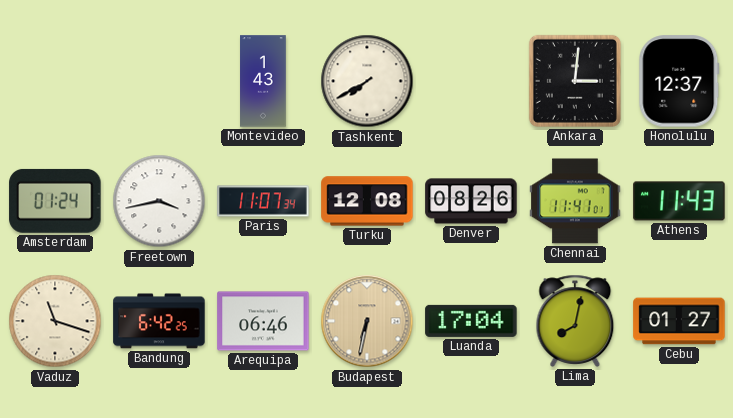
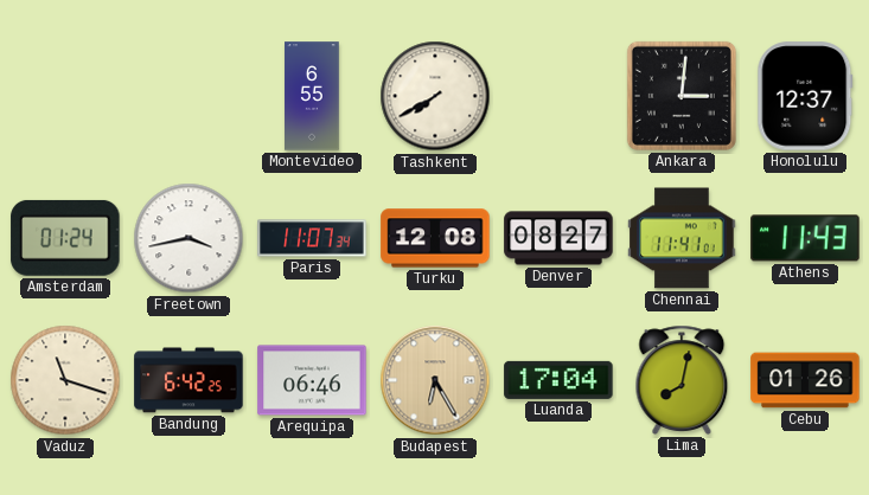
Montevideo: 1:43 -> 6:55 (312, 96)
Denver: 08:26 -> 08:27 (558, 238)
Budapest: 6:32 -> 6:25 (435, 380)
Cebu: 01:27 -> 01:26 (805, 380)
